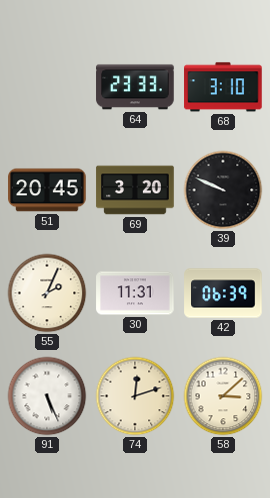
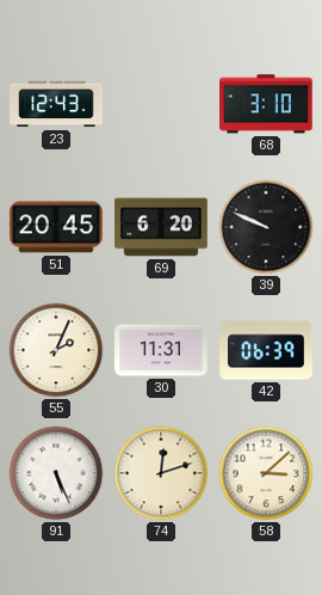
23: none -> 12:43 (56, 104)
64: 23:33 -> none (135, 87)
69: 3:20 -> 6:20 (161, 227)
